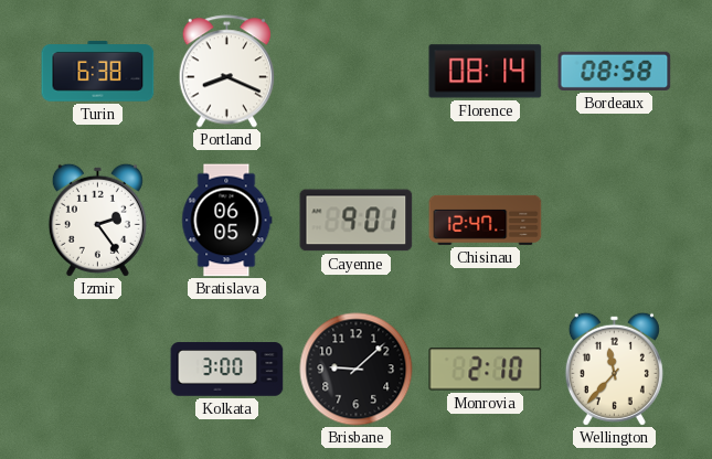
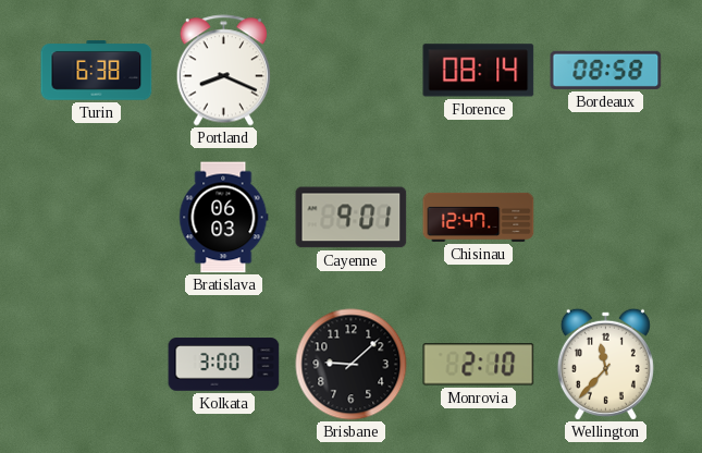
Izmir: 2:24 -> none (97, 220)
Bratislava: 06:05 -> 06:03 (224, 218)
